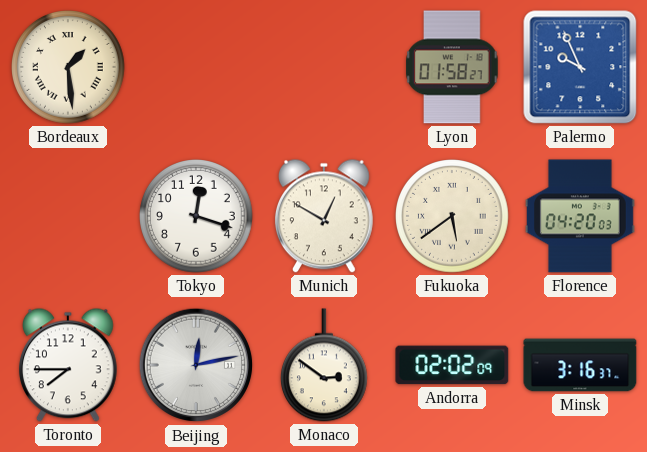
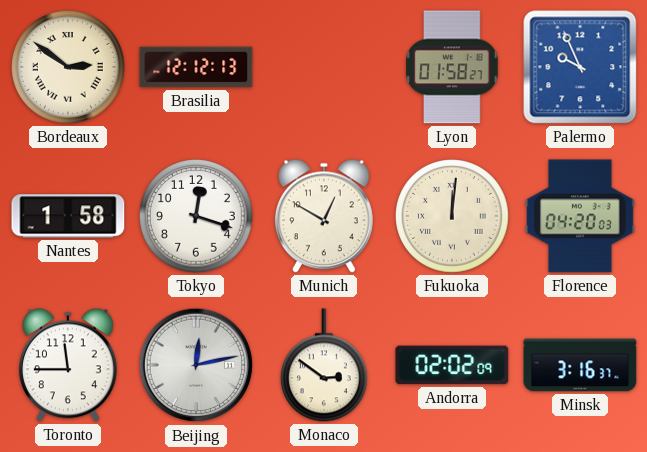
Bordeaux: 1:29 -> 2:51 (69, 68)
Brasilia: none -> 12:12 (196, 67)
Nantes: none -> 1:58 (68, 216)
Fukuoka: 5:39 -> 12:01 (453, 217)
Toronto: 7:45 -> 11:45 (68, 365)
